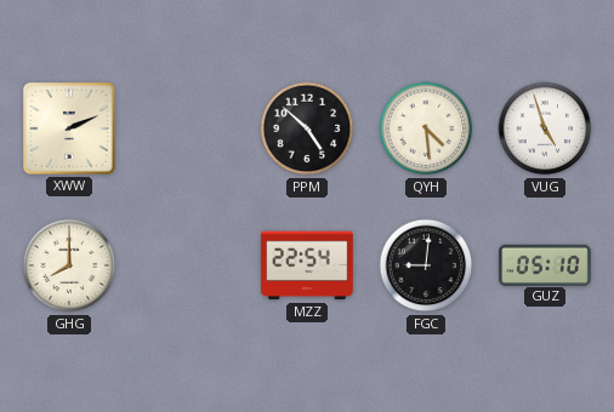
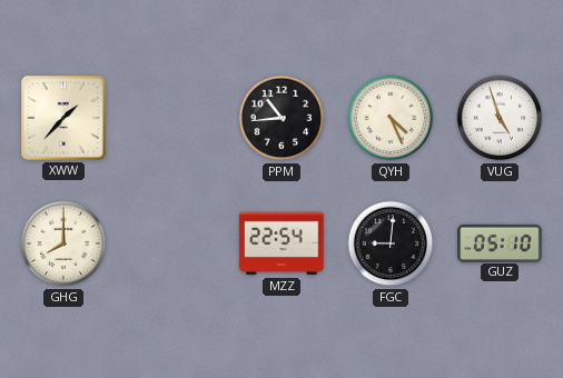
XWW: 2:11 -> 1:37 (63, 118)
PPM: 4:52 -> 10:44 (281, 118)
QYH: 4:29 -> 4:26 (391, 118)
